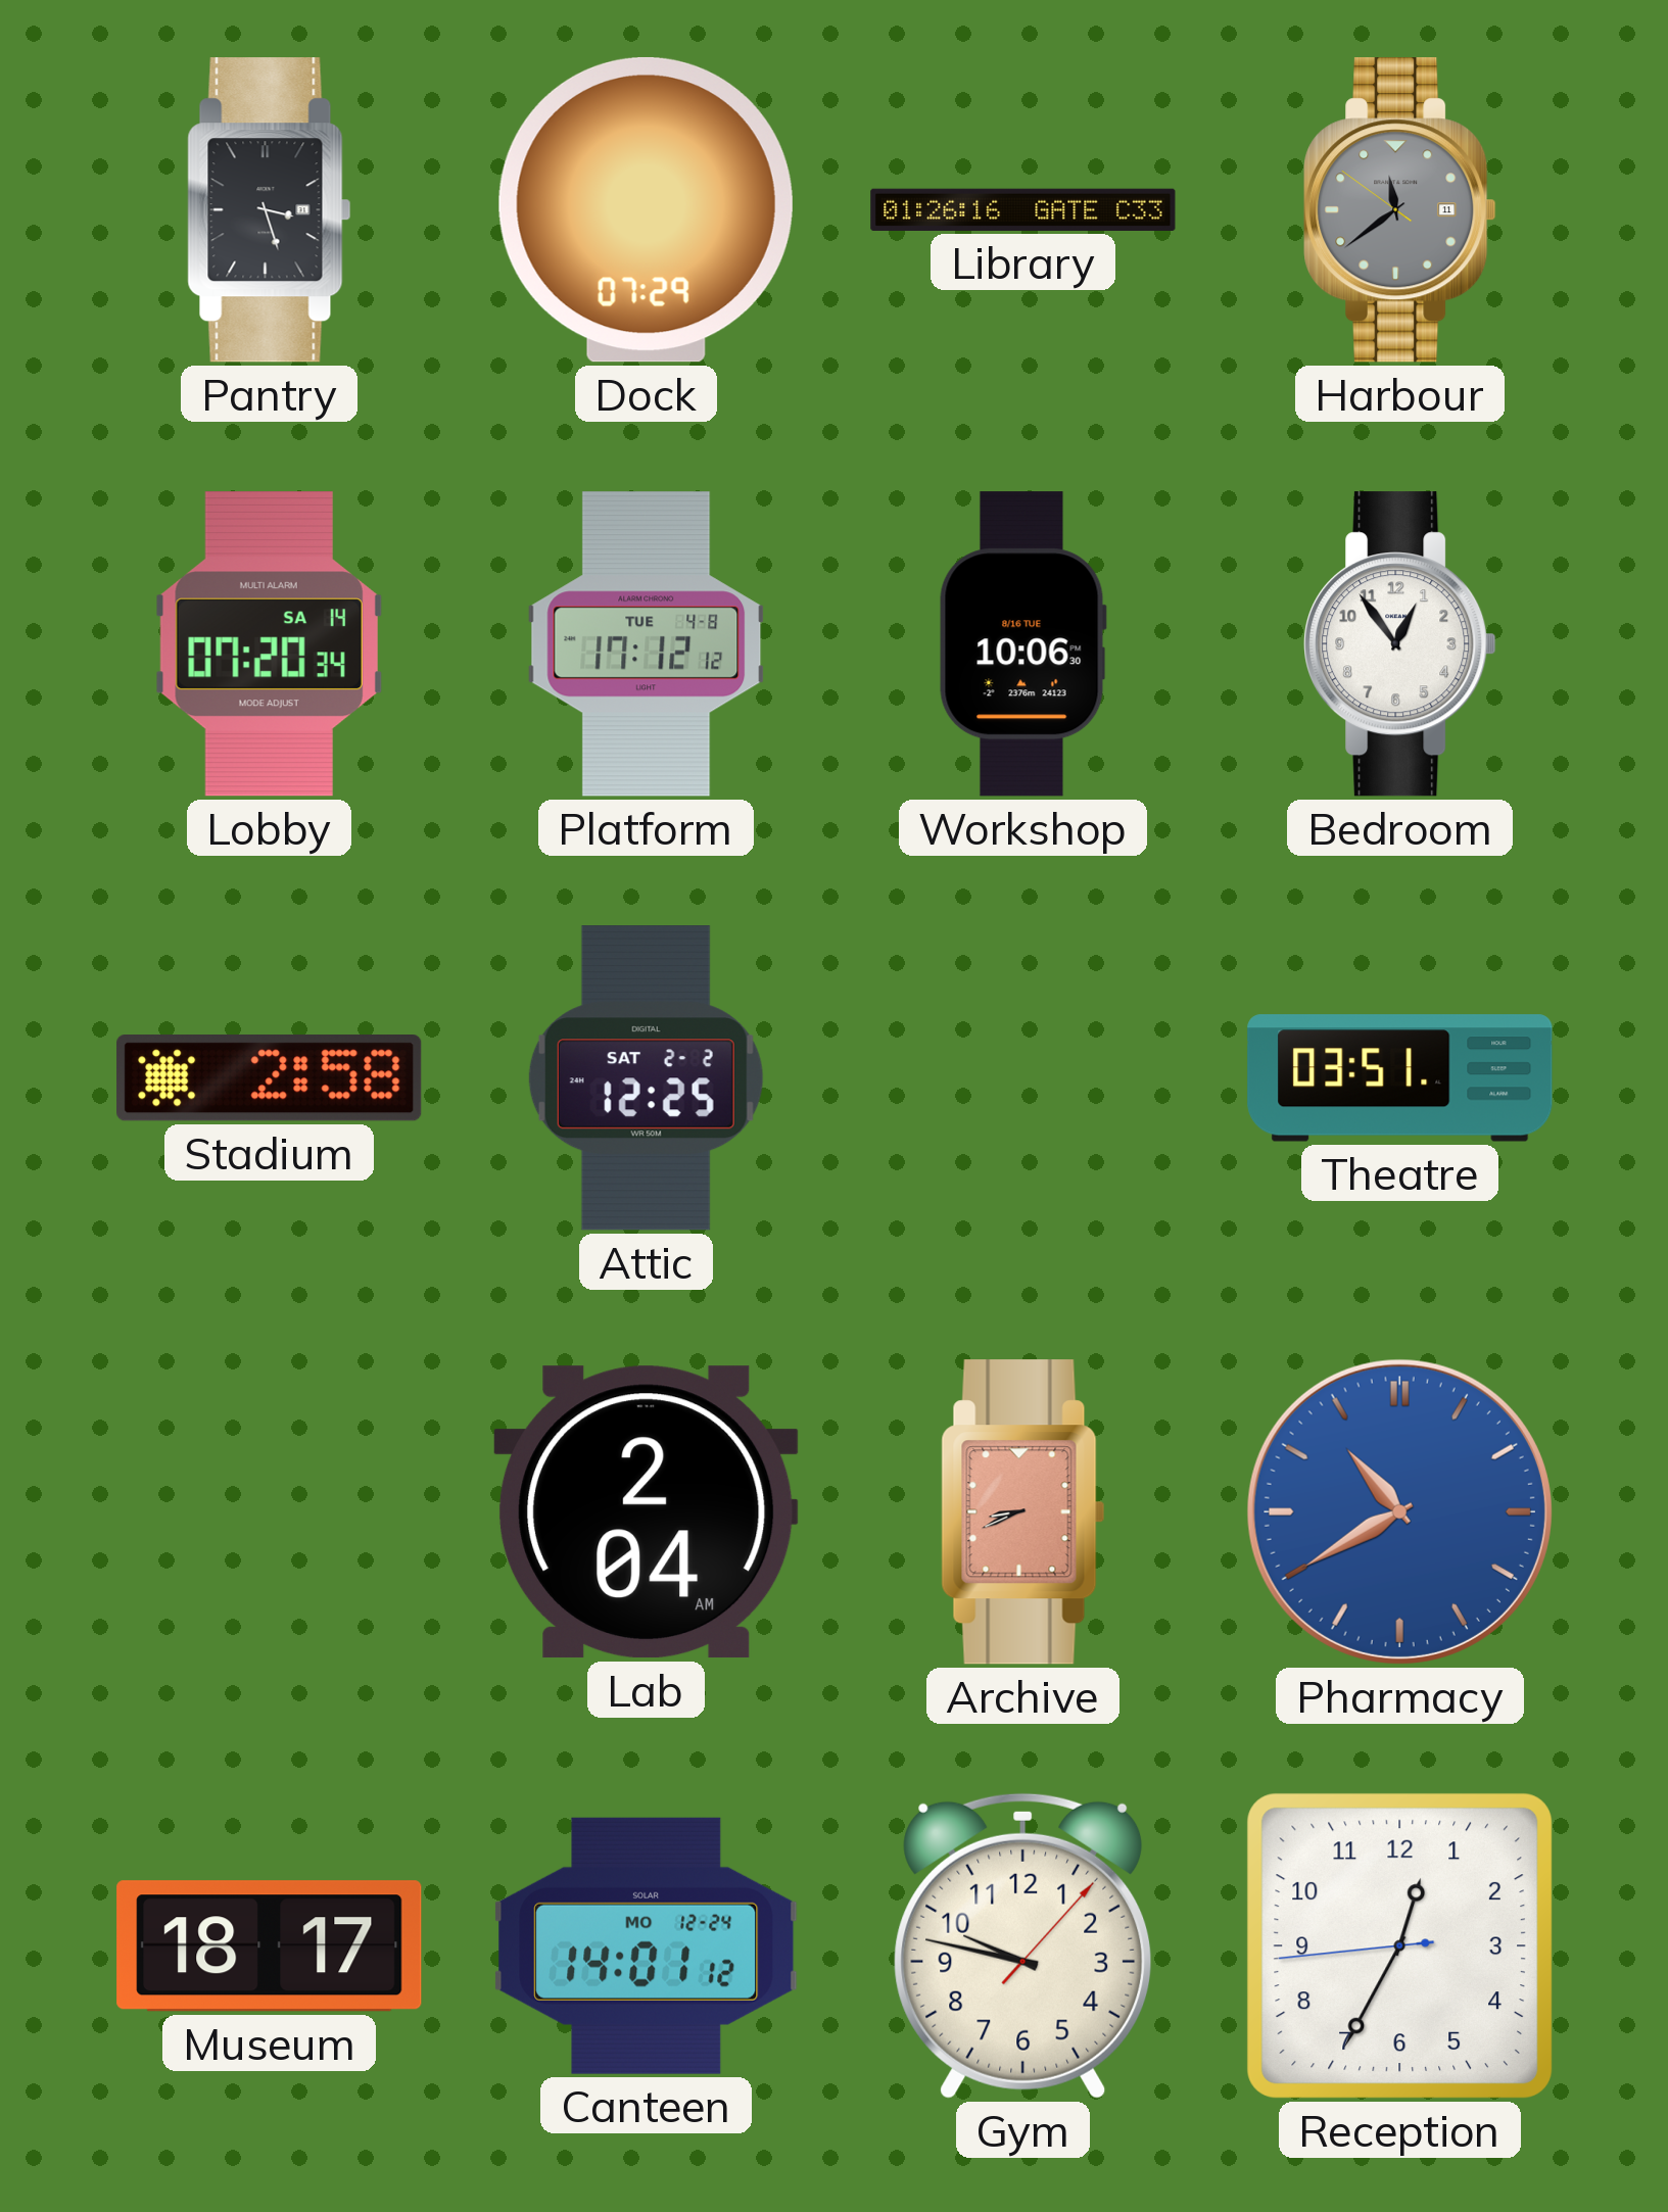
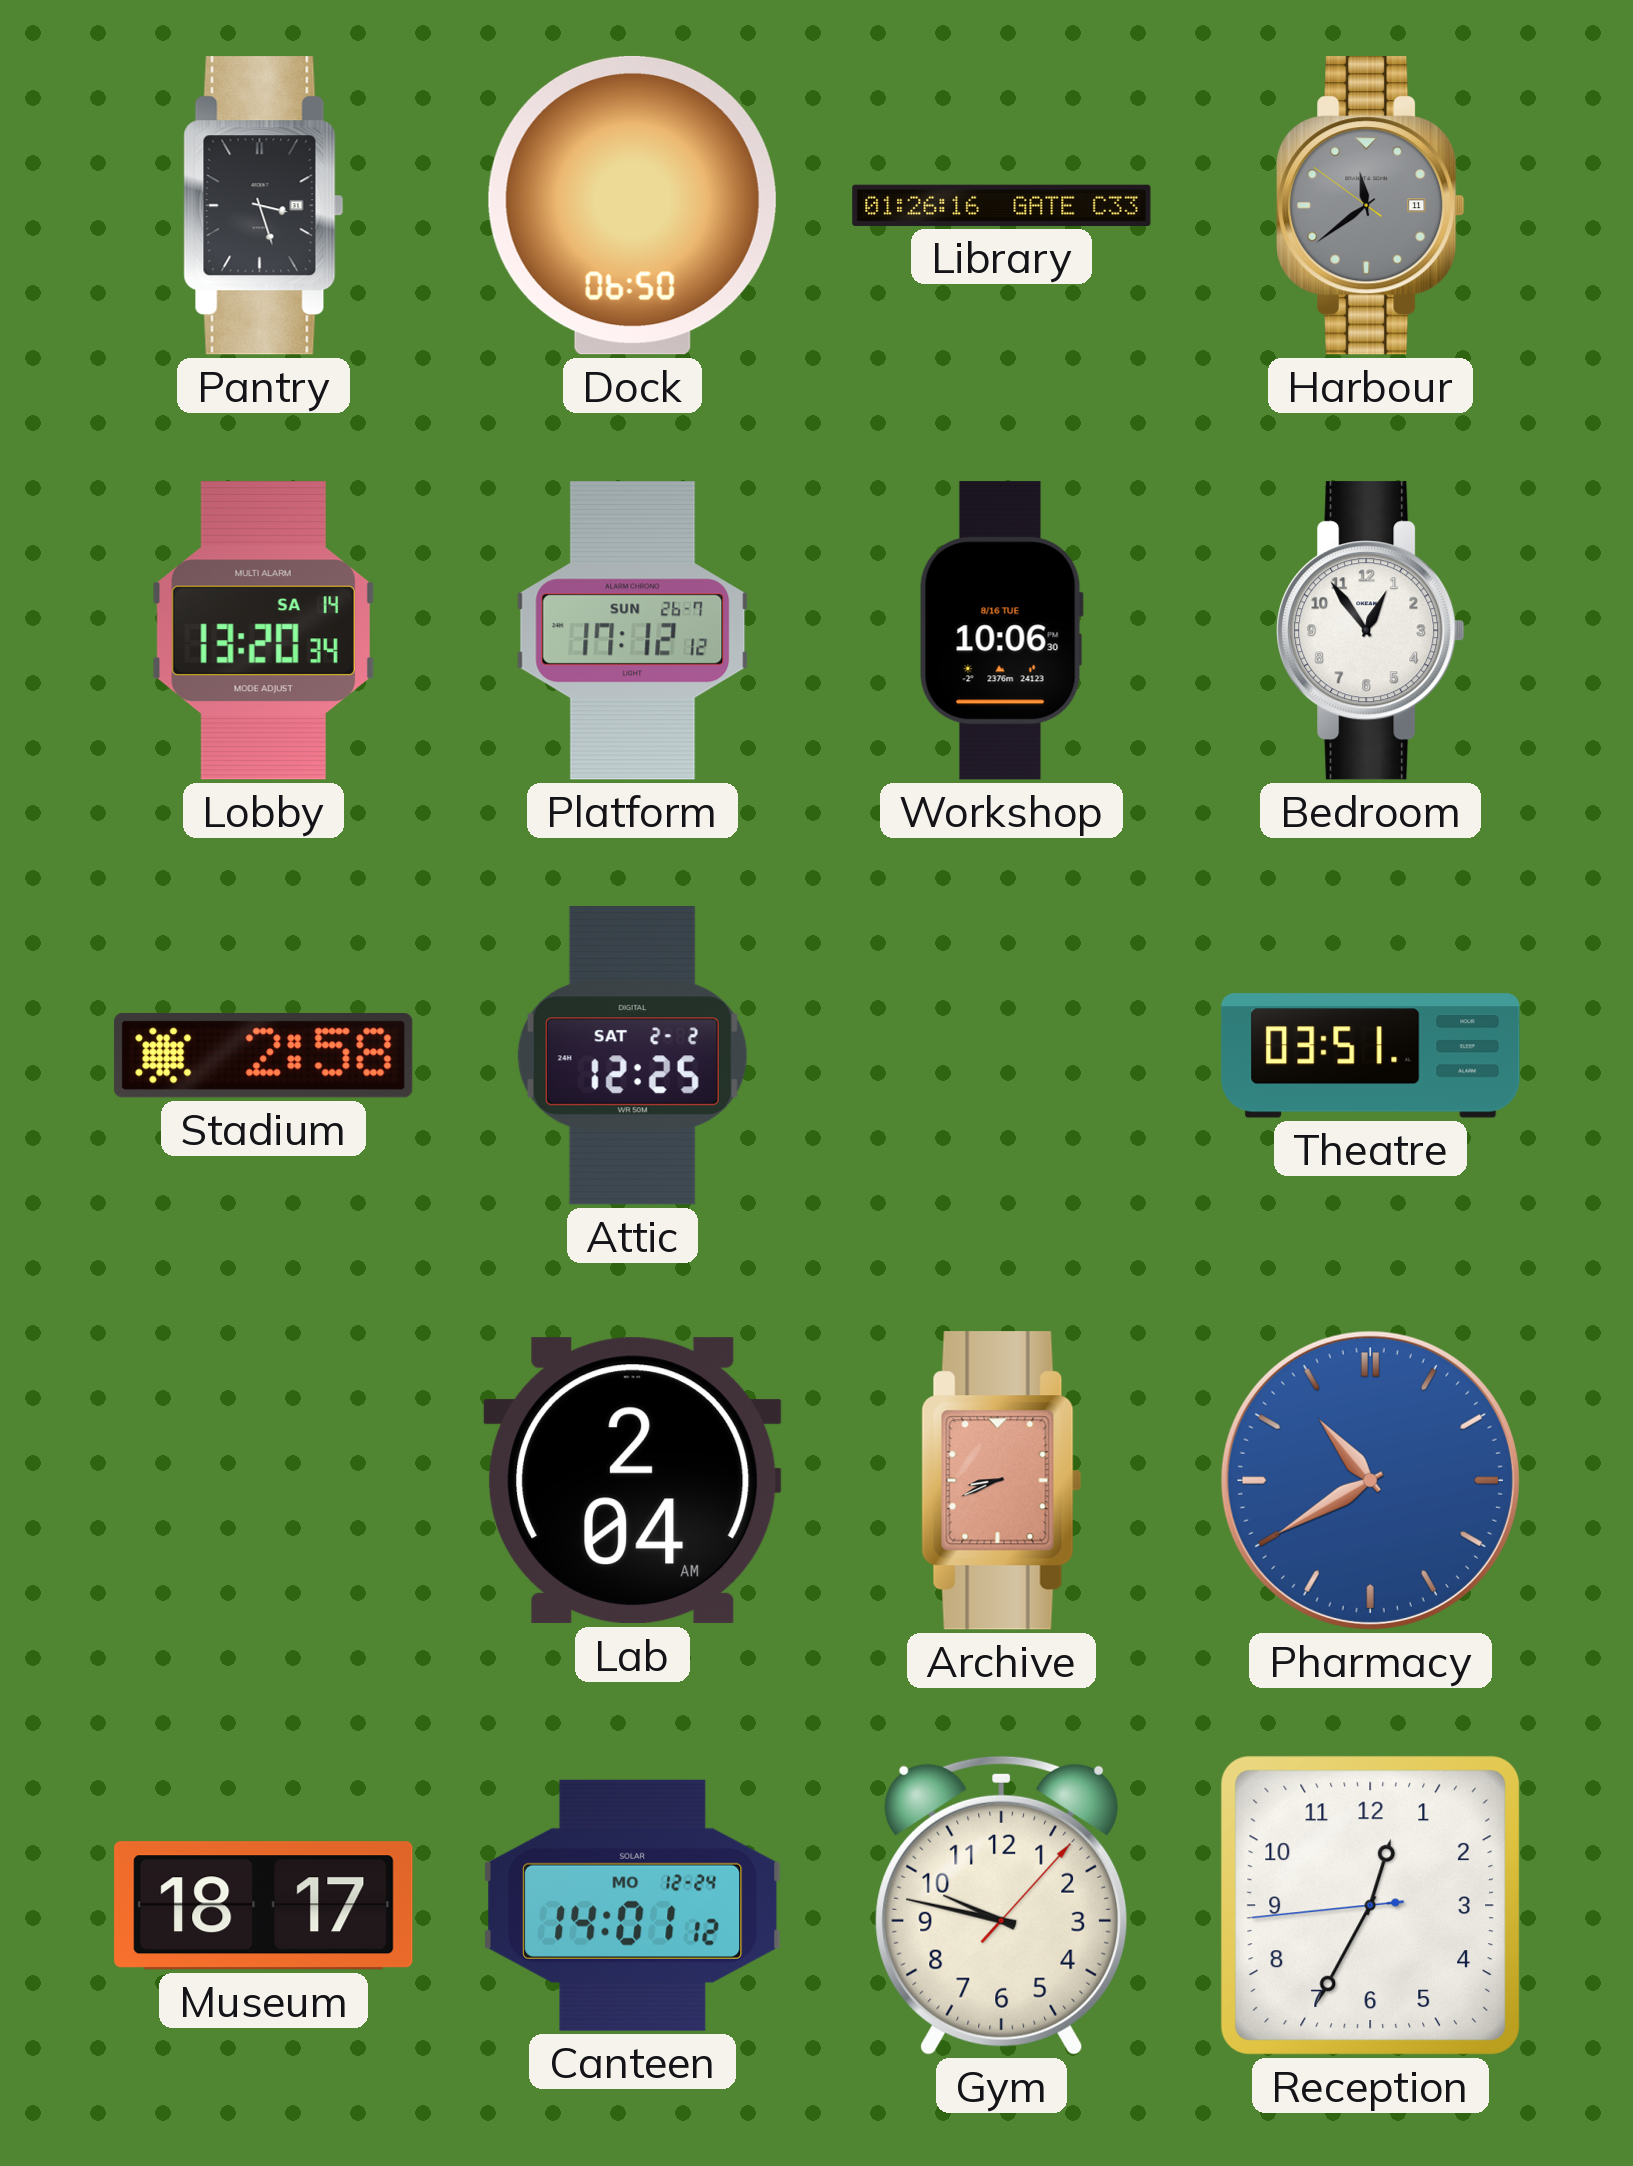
Dock: 07:29 -> 06:50 (632, 205)
Lobby: 07:20 -> 13:20 (263, 631)
Platform date: TUE 4-8 -> SUN 26-7 (633, 631)
